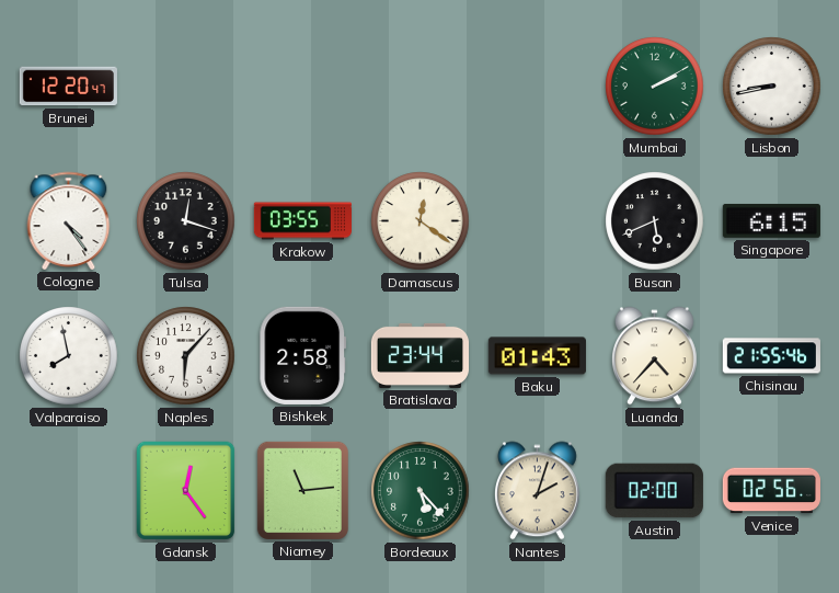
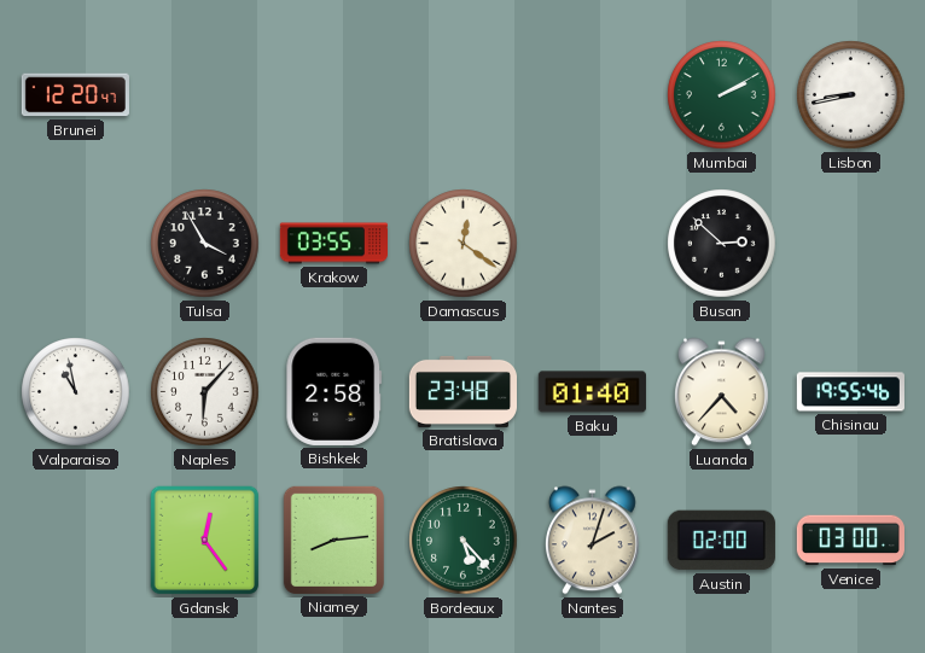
Cologne: 4:24 -> none (69, 220)
Tulsa: 12:18 -> 3:55 (205, 244)
Busan: 5:41 -> 2:52 (722, 244)
Singapore: 6:15 -> none (771, 220)
Valparaiso: 7:58 -> 10:58 (76, 392)
Bratislava: 23:44 -> 23:48 (463, 391)
Baku: 01:43 -> 01:40 (592, 392)
Chisinau: 21:55 -> 19:55 (850, 392)
Niamey: 11:14 -> 8:14 (333, 540)
Venice: 02:56 -> 03:00 (850, 541)
